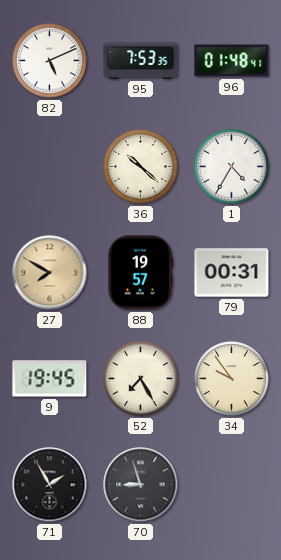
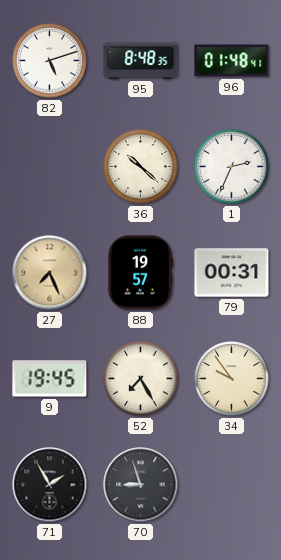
82: 5:11 -> 5:12 (50, 61)
95: 7:53 -> 8:48 (141, 60)
1: 4:35 -> 2:34 (232, 167)
27: 7:50 -> 7:26 (50, 273)
